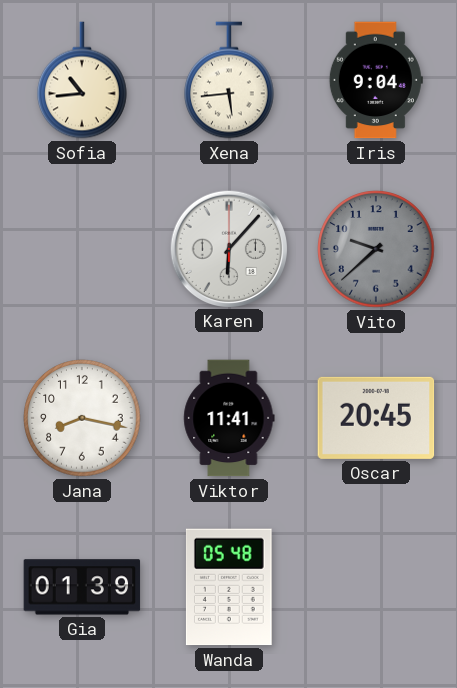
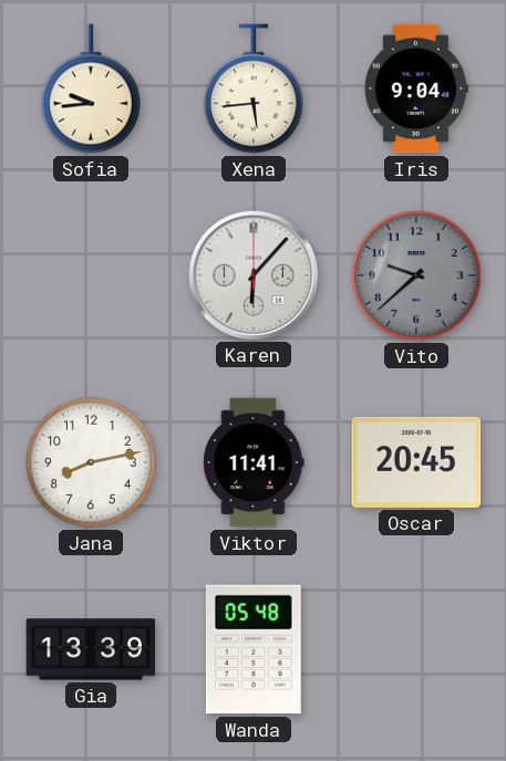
Sofia: 10:44 -> 9:44 (92, 88)
Jana: 8:17 -> 8:13 (91, 462)
Gia: 01:39 -> 13:39 (91, 649)
